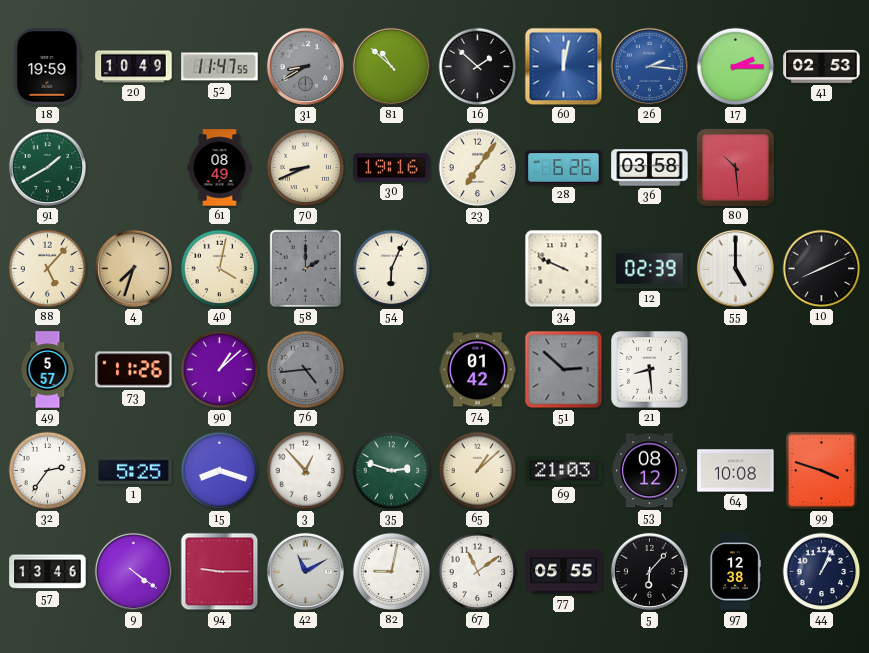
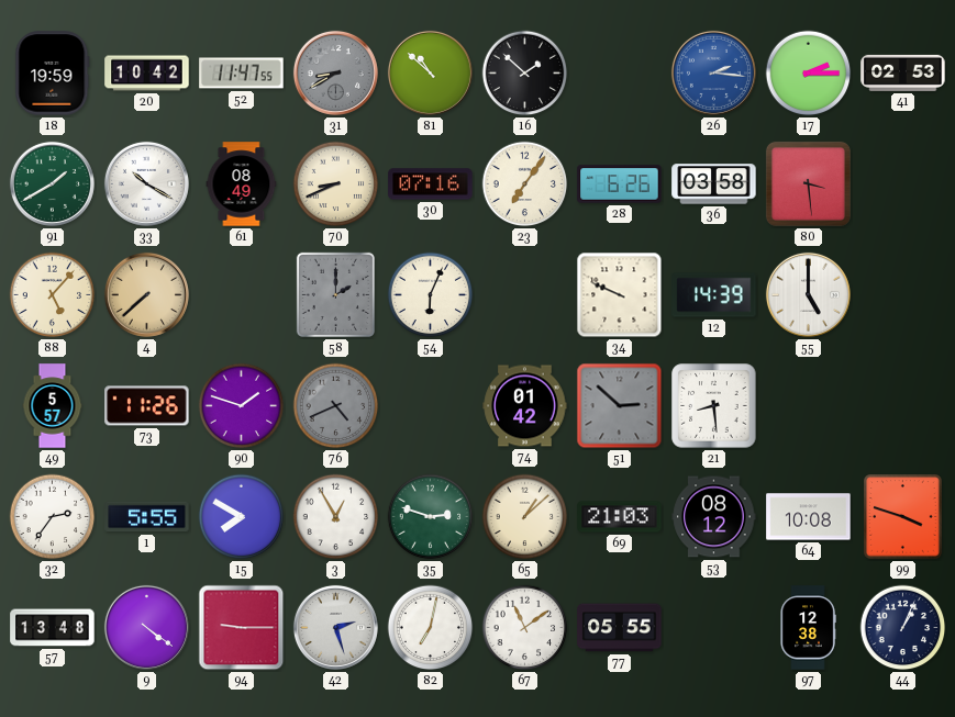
20: 10:49 -> 10:42 (147, 74)
60: 12:02 -> none (564, 67)
33: none -> 10:20 (146, 183)
30: 19:16 -> 07:16 (431, 184)
80: 10:29 -> 3:29 (808, 183)
4: 7:33 -> 7:38 (146, 294)
40: 4:02 -> none (220, 269)
12: 02:39 -> 14:39 (714, 295)
10: 8:11 -> none (822, 269)
90: 1:08 -> 1:48 (242, 406)
76: 4:44 -> 4:41 (336, 406)
1: 5:25 -> 5:55 (147, 517)
15: 8:18 -> 7:50 (242, 517)
3: 12:53 -> 12:55 (336, 517)
57: 13:46 -> 13:48 (53, 628)
42: 11:10 -> 2:27 (335, 627)
82: 9:02 -> 7:02 (431, 628)
5: 6:07 -> none (649, 571)
